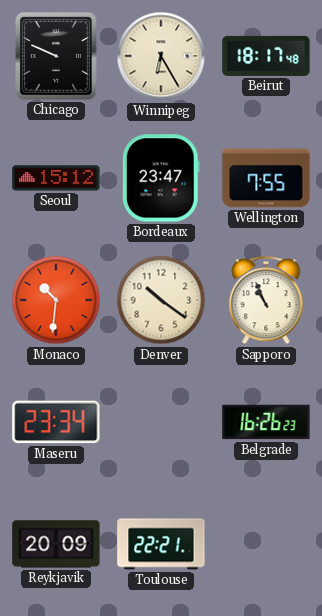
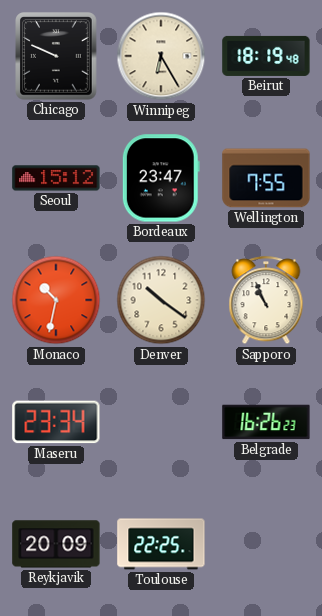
Beirut: 18:17 -> 18:19 (266, 56)
Monaco: 10:31 -> 10:32 (56, 300)
Toulouse: 22:21 -> 22:25 (161, 544)
